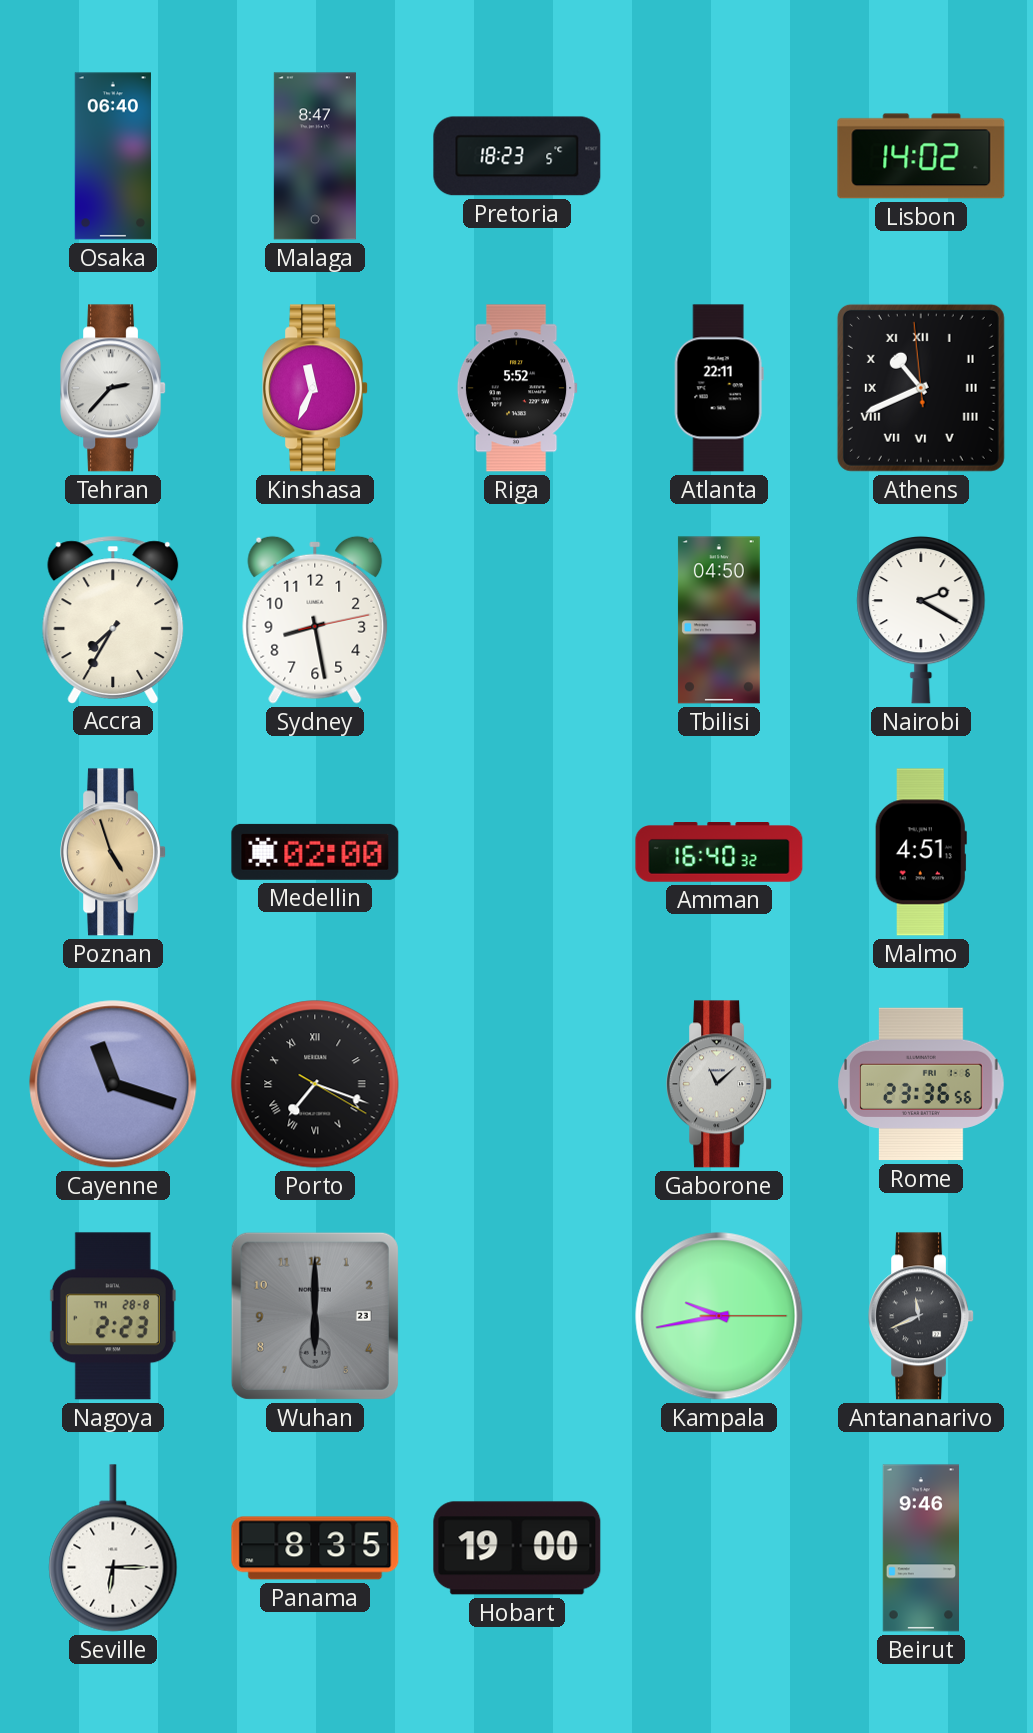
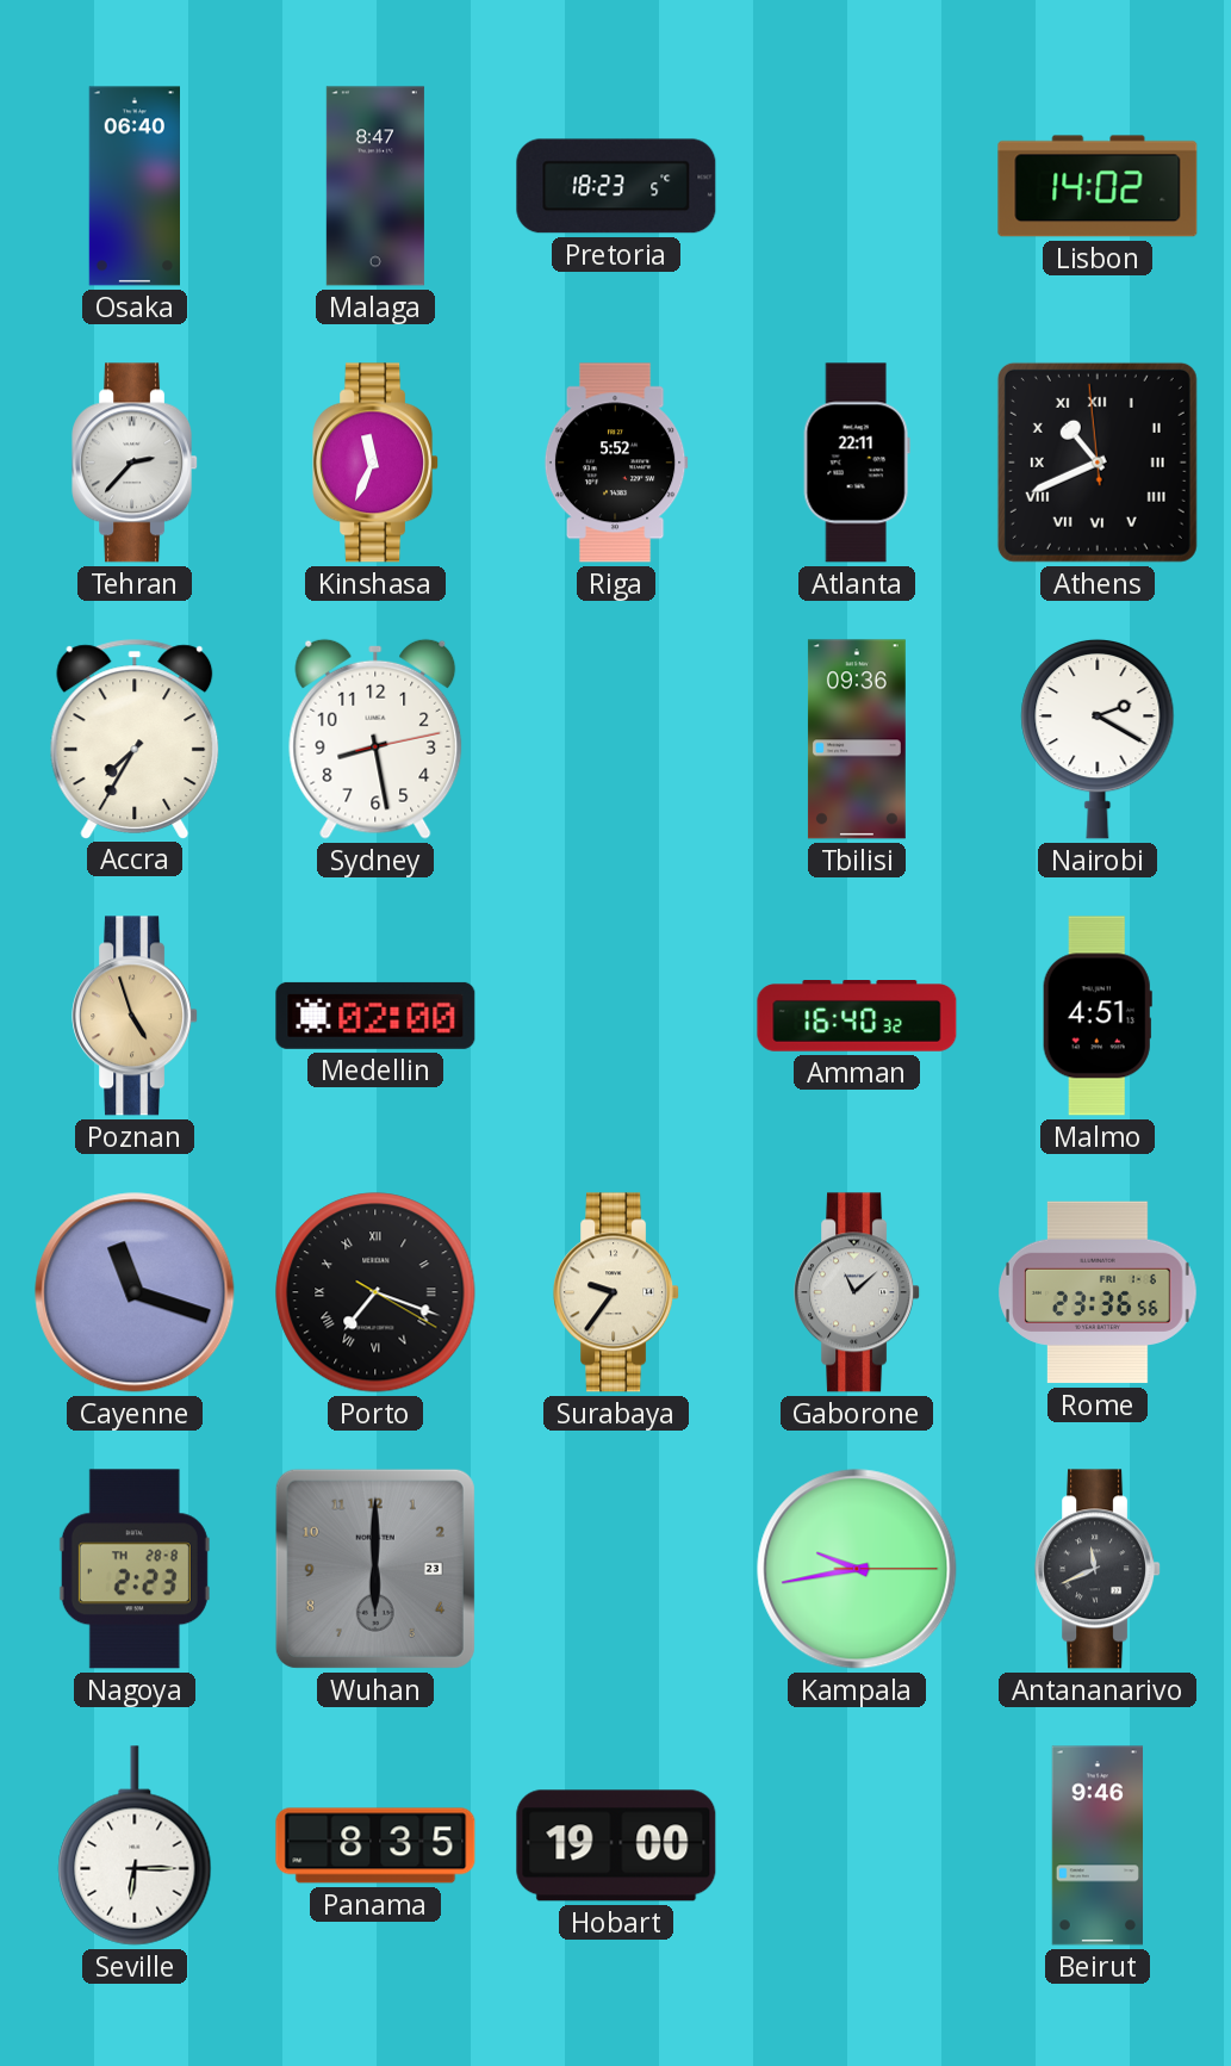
Tbilisi: 04:50 -> 09:36 (857, 739)
Surabaya: none -> 9:36 (617, 1292)
